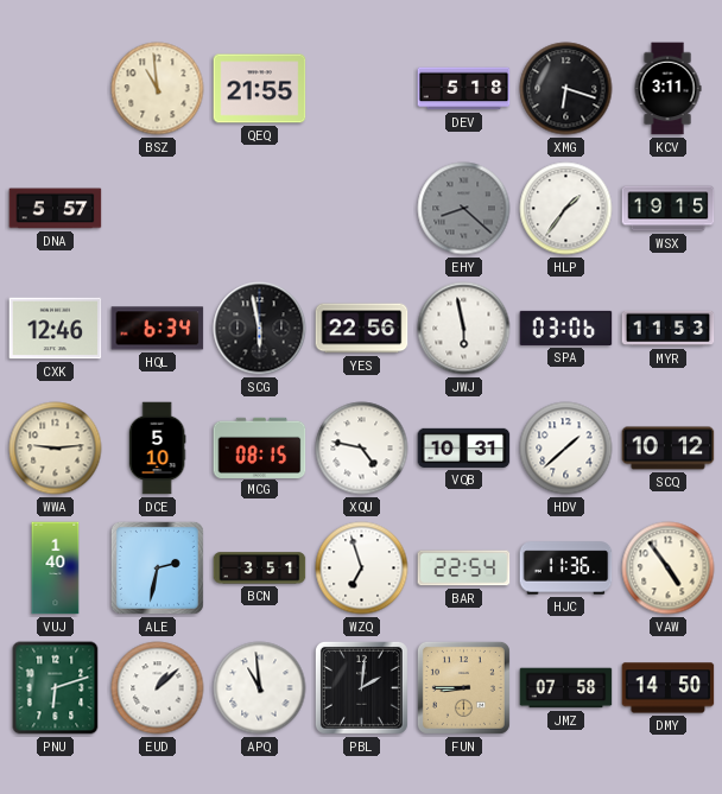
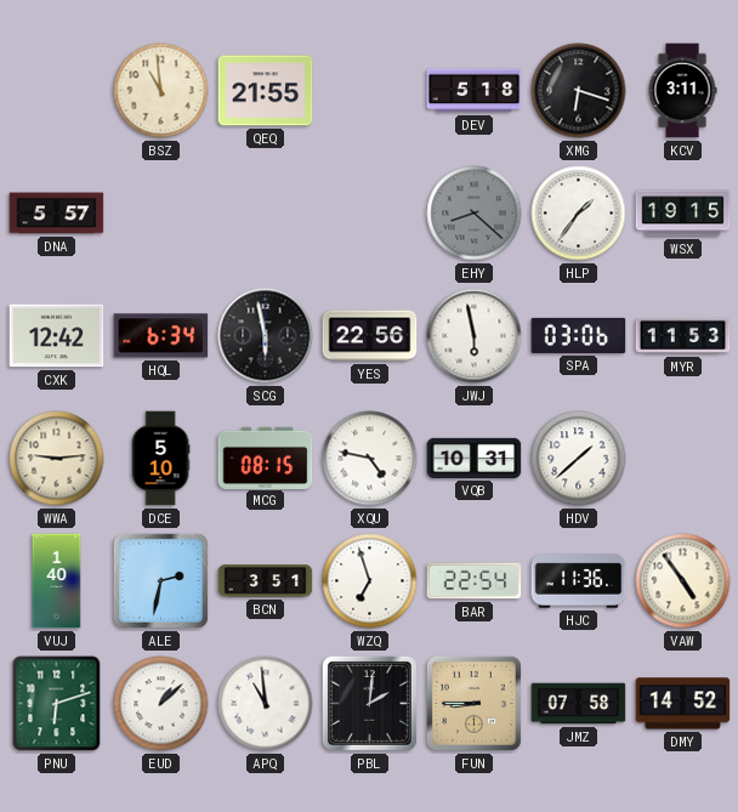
CXK: 12:46 -> 12:42 (57, 336)
SCQ: 10:12 -> none (669, 449)
DMY: 14:50 -> 14:52 (683, 704)
